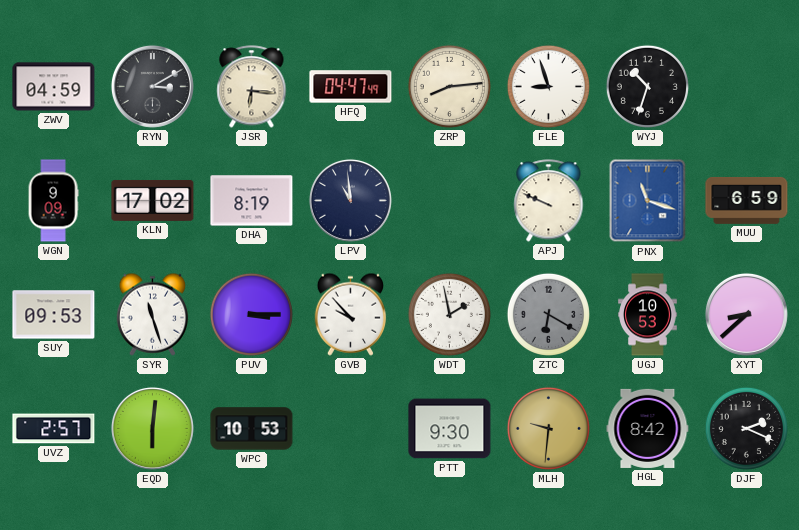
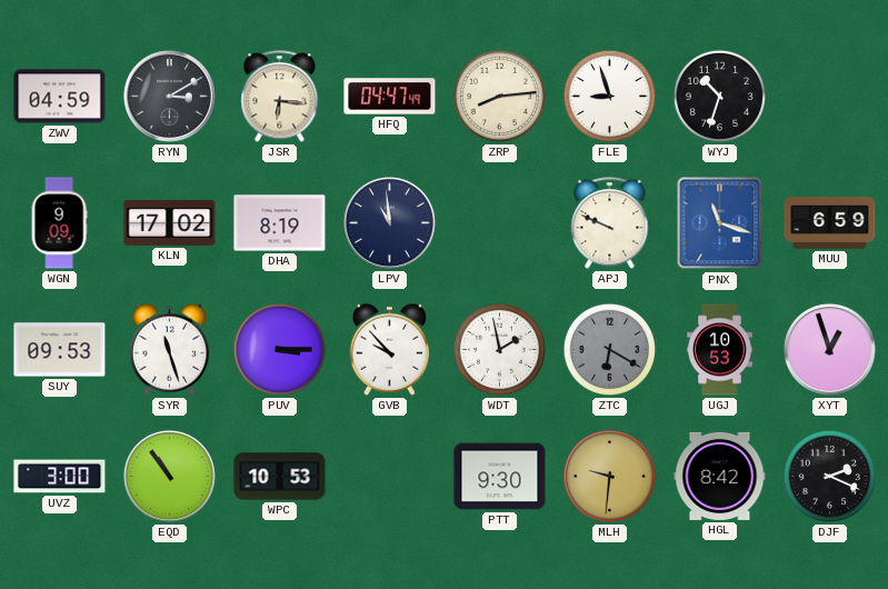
XYT: 8:38 -> 12:57 (829, 349)
UVZ: 2:57 -> 3:00 (60, 477)
EQD: 6:01 -> 10:54 (169, 476)
